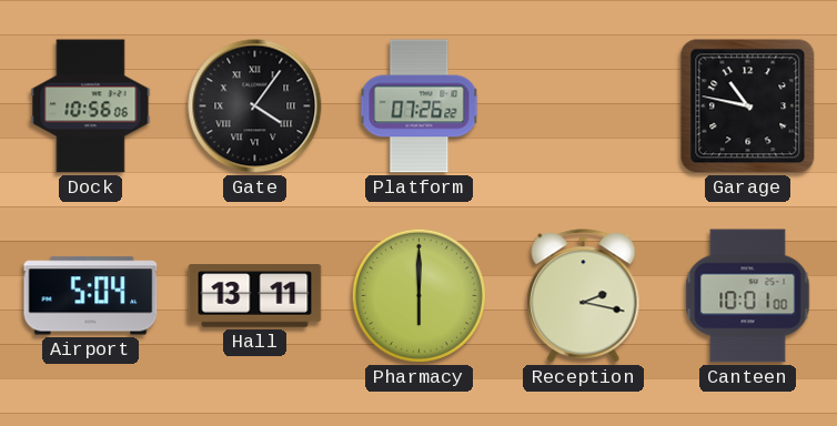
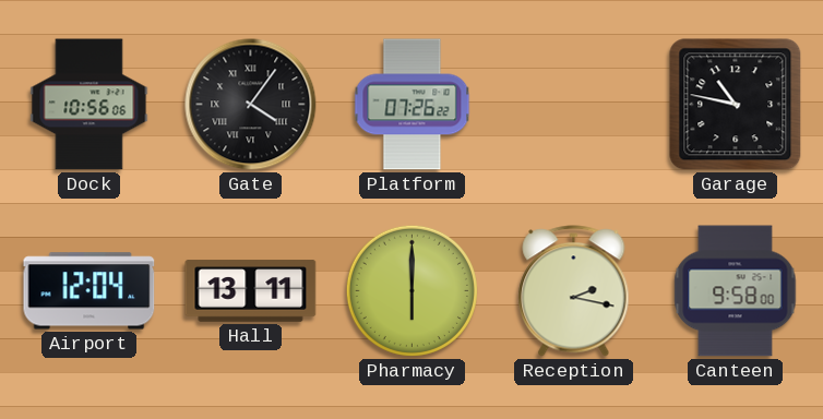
Airport: 5:04 -> 12:04 (90, 291)
Canteen: 10:01 -> 9:58 (736, 291)
